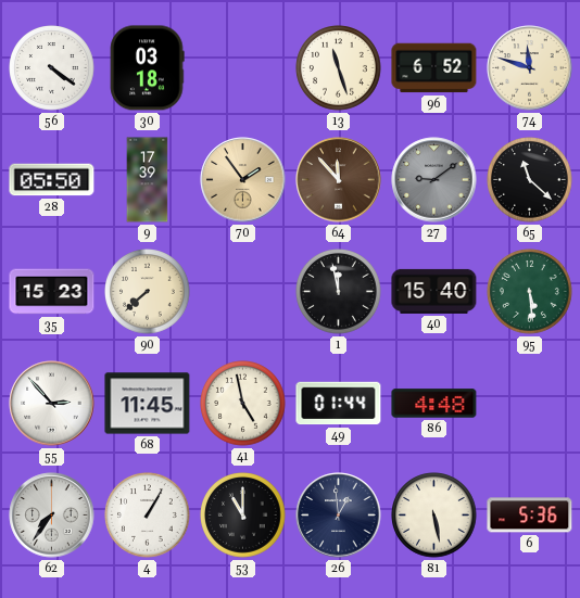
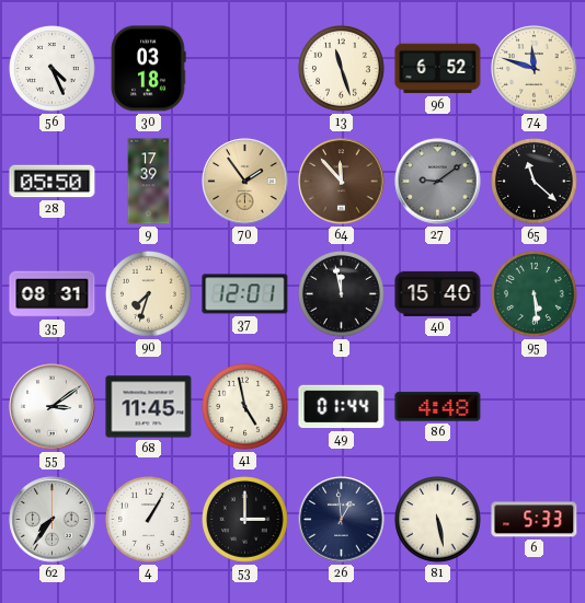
56: 4:21 -> 4:26 (53, 69)
35: 15:23 -> 08:31 (53, 294)
90: 7:38 -> 7:33 (149, 294)
37: none -> 12:01 (245, 294)
55: 2:53 -> 3:09 (53, 407)
53: 11:00 -> 3:00 (245, 520)
6: 5:36 -> 5:33 (535, 520)
